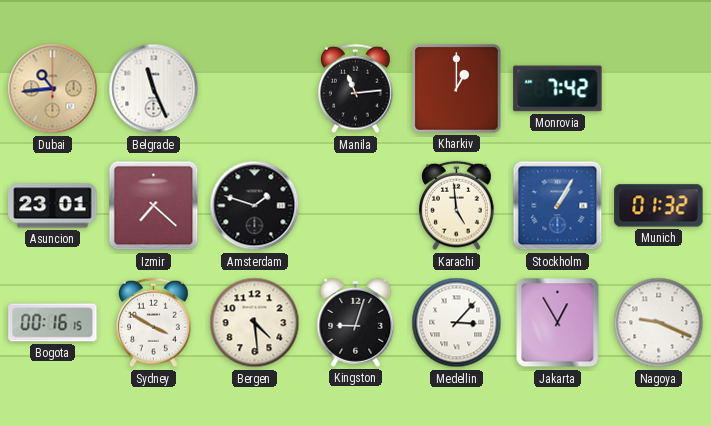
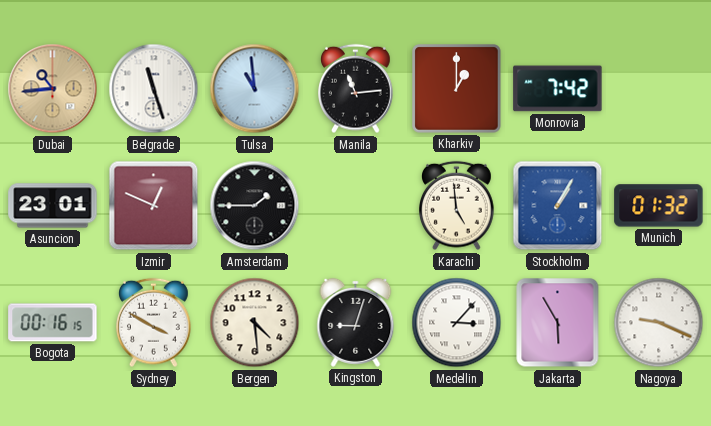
Belgrade: 11:26 -> 11:27 (154, 89)
Tulsa: none -> 10:59 (255, 89)
Izmir: 7:22 -> 12:49 (154, 206)
Amsterdam: 1:48 -> 1:45 (255, 206)
Jakarta: 12:55 -> 5:55 (558, 323)
